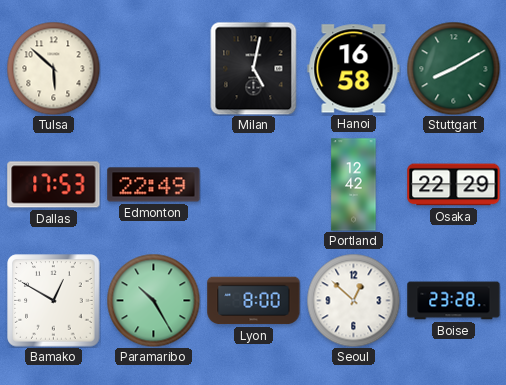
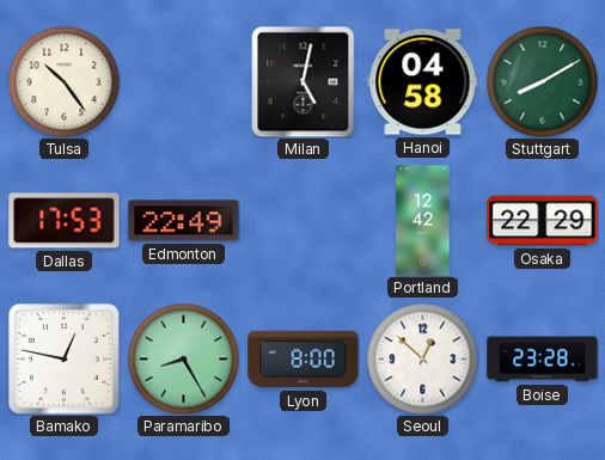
Tulsa: 5:52 -> 10:24 (63, 81)
Hanoi: 16:58 -> 04:58 (423, 82)
Bamako: 12:50 -> 12:47 (65, 360)
Paramaribo: 10:25 -> 8:25 (183, 358)
